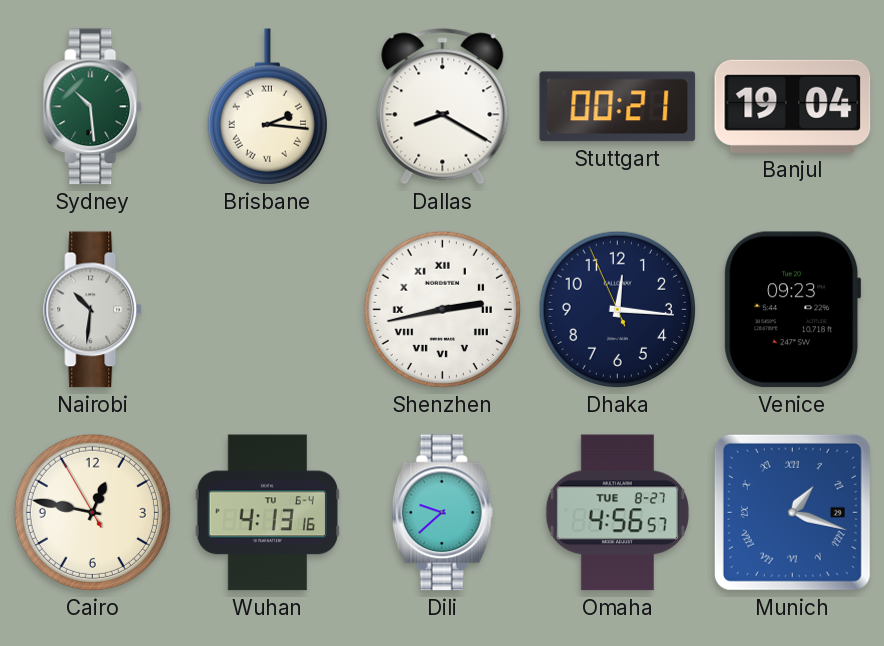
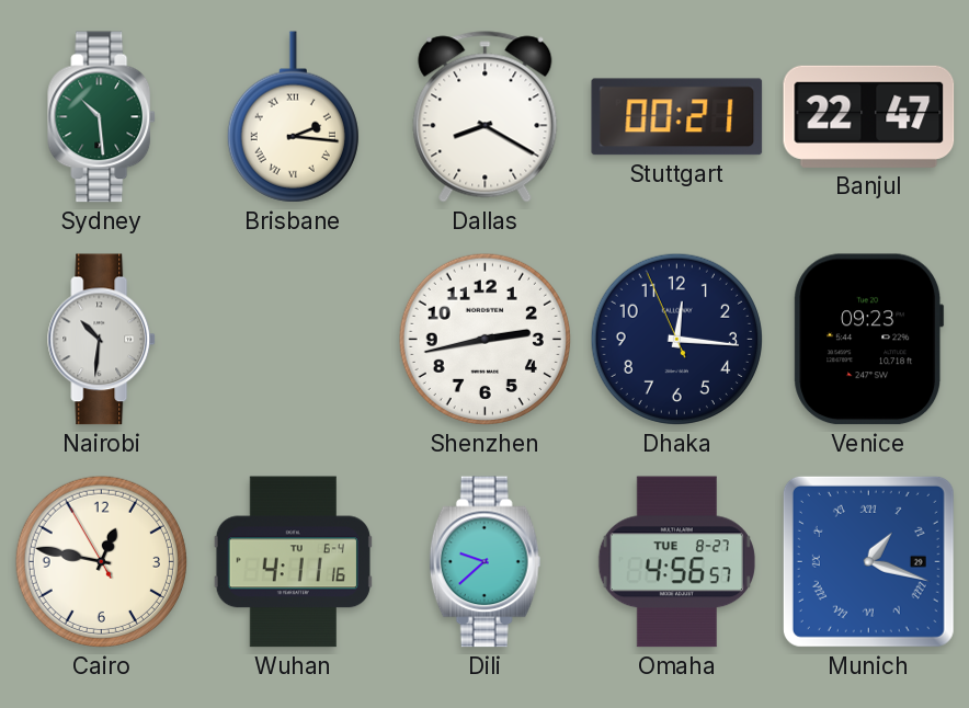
Banjul: 19:04 -> 22:47 (869, 116)
Shenzhen numerals: Roman -> Arabic (485, 339)
Wuhan: 4:13 -> 4:11 (293, 562)
